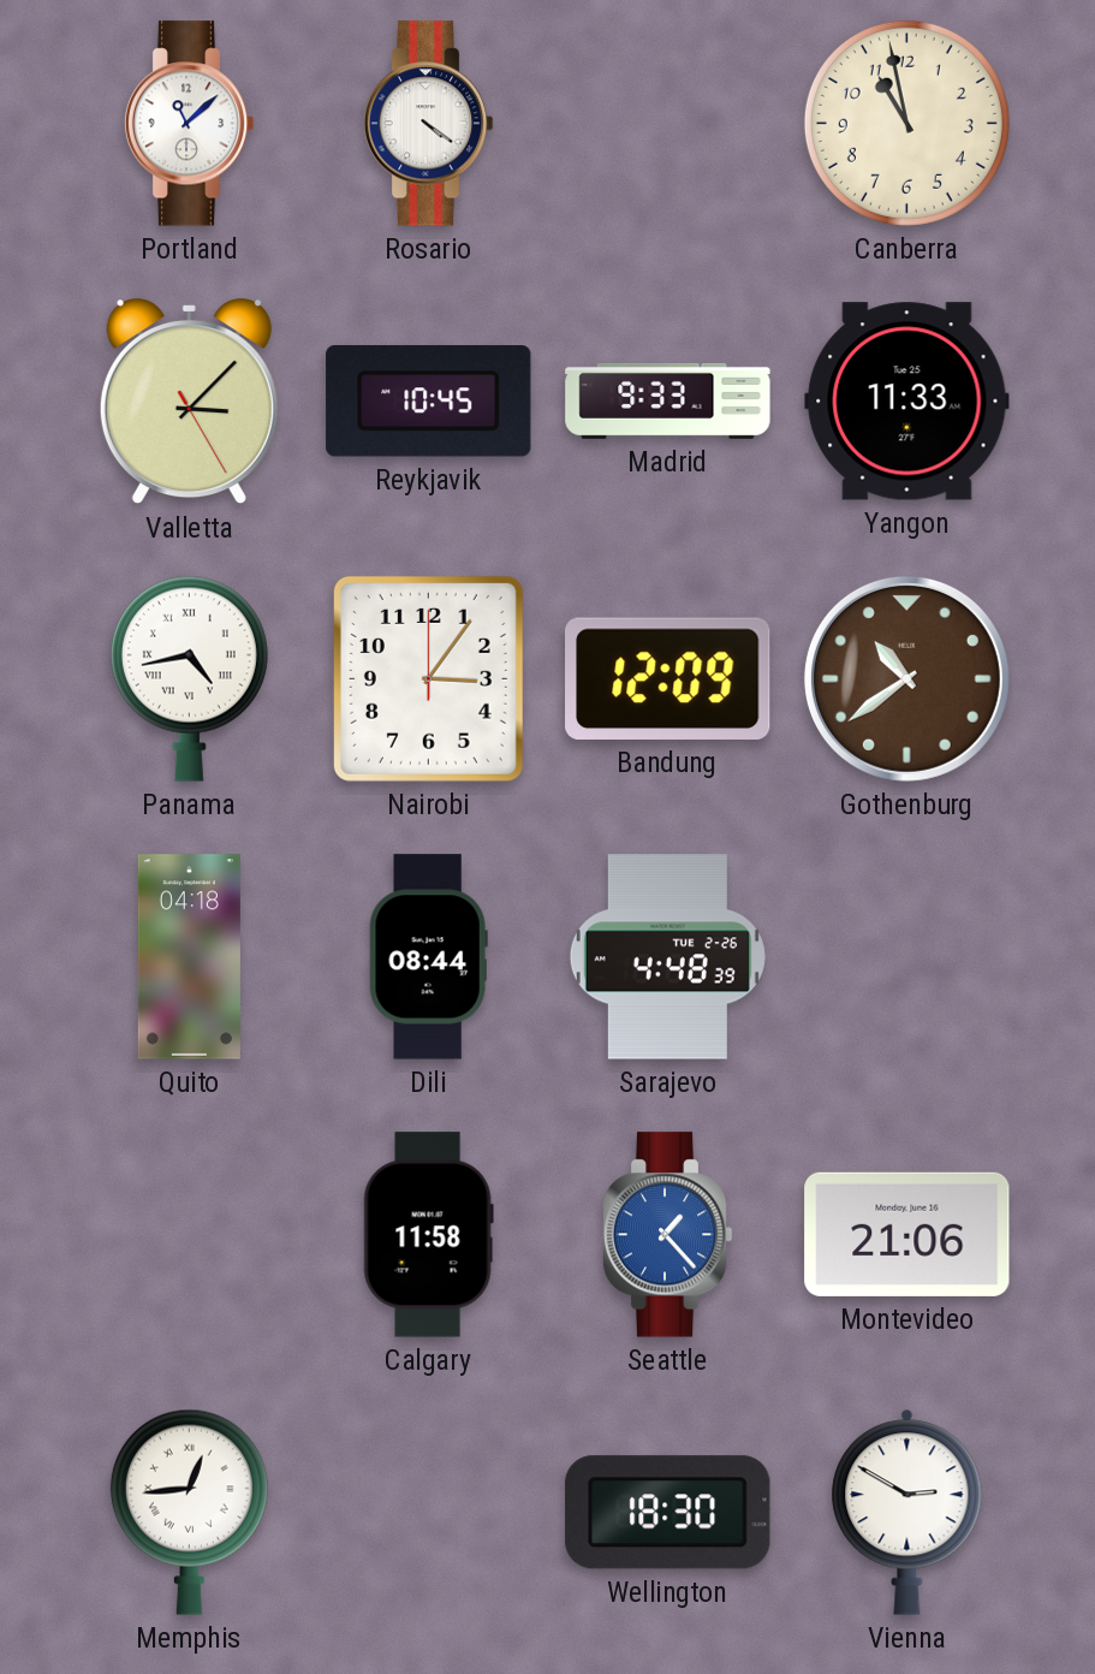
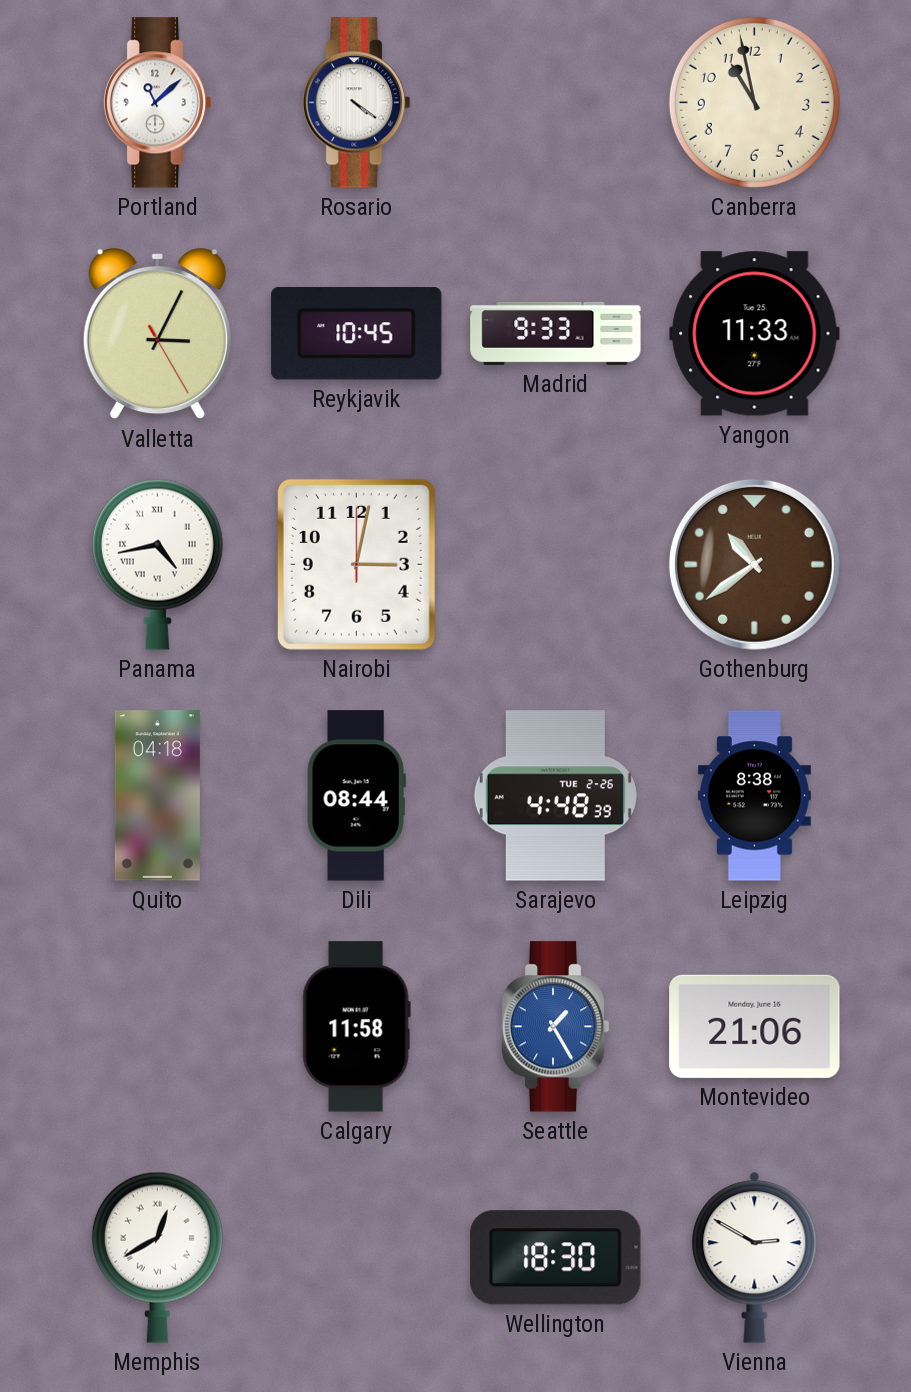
Valletta: 3:07 -> 3:04 (157, 335)
Nairobi: 3:06 -> 3:02 (356, 564)
Bandung: 12:09 -> none (668, 678)
Leipzig: none -> 8:38 (754, 796)
Seattle: 1:23 -> 1:25 (555, 1027)
Memphis: 12:44 -> 12:40 (157, 1257)
